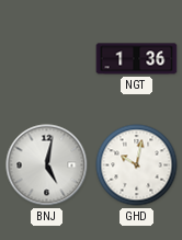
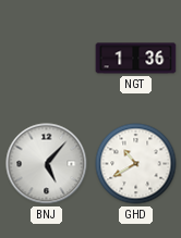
BNJ: 5:02 -> 5:07 (47, 164)
GHD: 10:02 -> 10:40 (136, 164)
